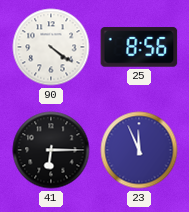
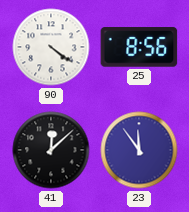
41: 6:15 -> 12:08 (51, 150)
23: 11:56 -> 11:54 (139, 150)
